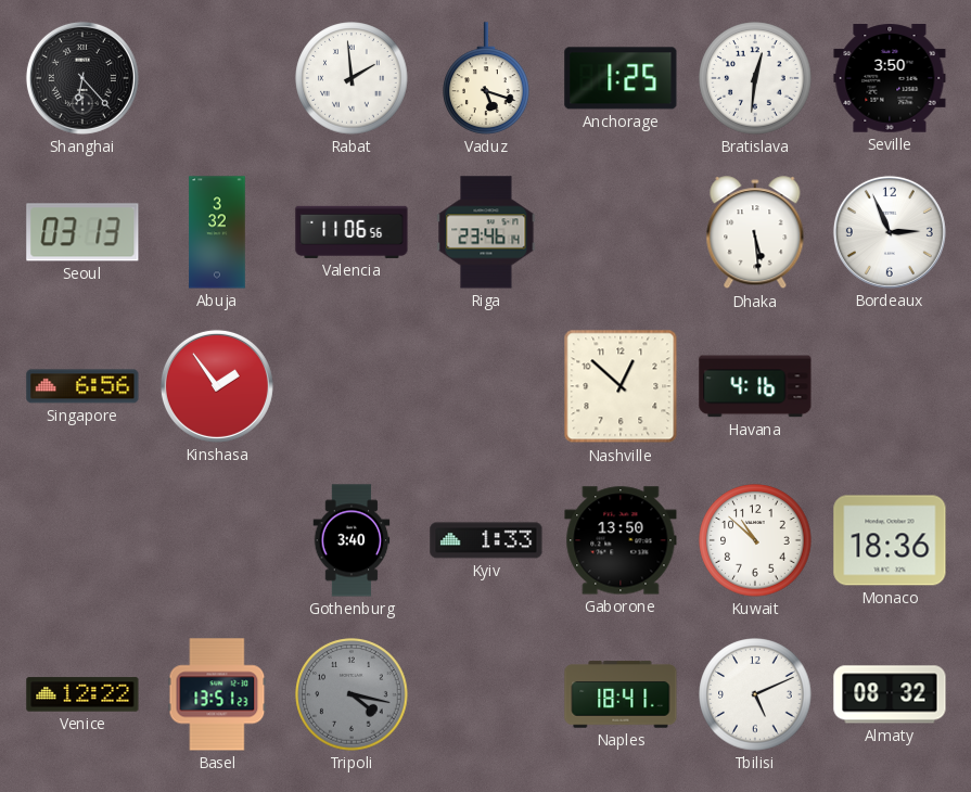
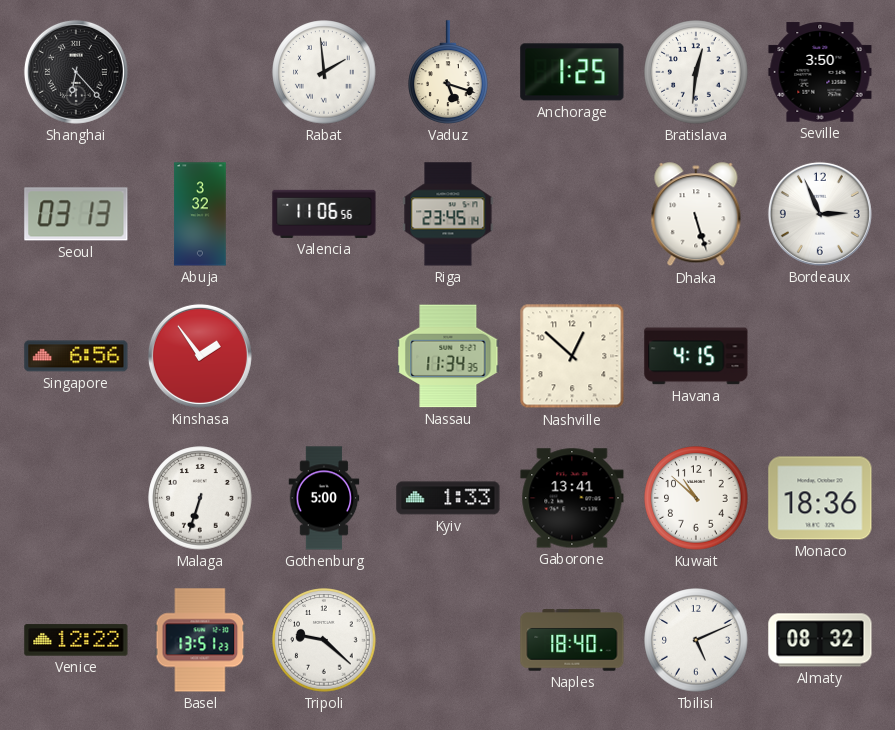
Riga: 23:46 -> 23:45 (448, 214)
Dhaka: 5:29 -> 5:27 (696, 215)
Nassau: none -> 11:34 (448, 356)
Havana: 4:16 -> 4:15 (696, 356)
Malaga: none -> 6:33 (200, 498)
Gothenburg: 3:40 -> 5:00 (324, 498)
Gaborone: 13:50 -> 13:41 (572, 498)
Tripoli: 4:17 -> 9:22 (324, 640)
Tripoli dial: grey -> white (324, 640)
Naples: 18:41 -> 18:40 (572, 640)
